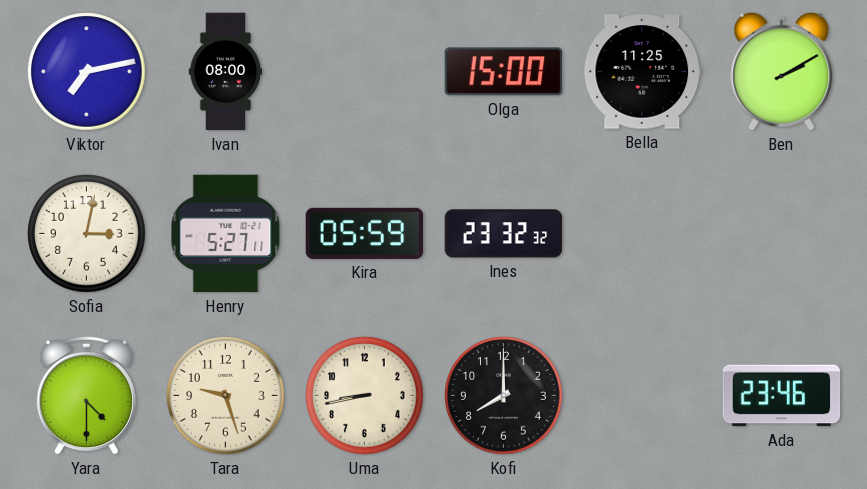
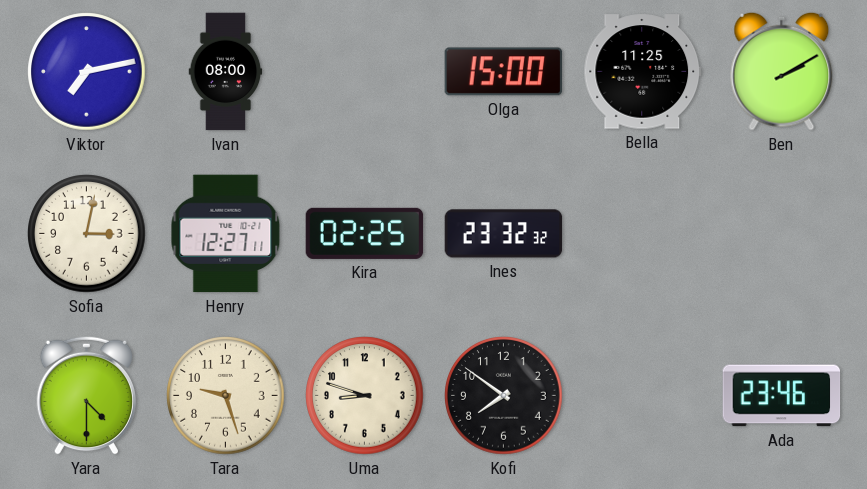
Henry: 5:27 -> 12:27 (226, 234)
Kira: 05:59 -> 02:25 (365, 233)
Uma: 8:43 -> 8:48 (365, 396)
Kofi: 8:00 -> 7:51 (504, 396)
